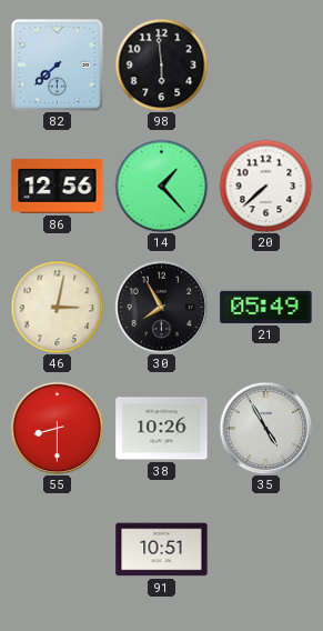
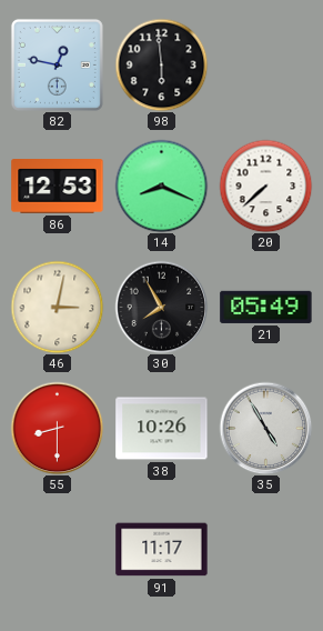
82: 7:38 -> 12:47 (57, 64)
86: 12:56 -> 12:53 (58, 187)
14: 1:23 -> 8:19 (161, 186)
91: 10:51 -> 11:17 (162, 550)
